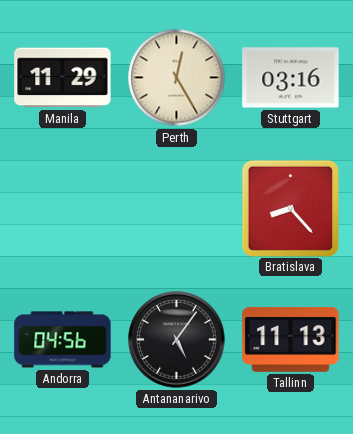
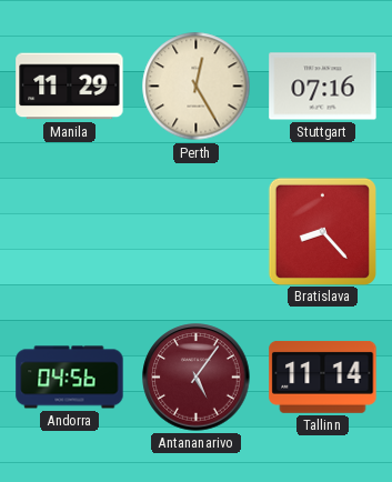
Stuttgart: 03:16 -> 07:16 (323, 87)
Antananarivo dial: black -> burgundy (197, 378)
Tallinn: 11:13 -> 11:14 (323, 376)
